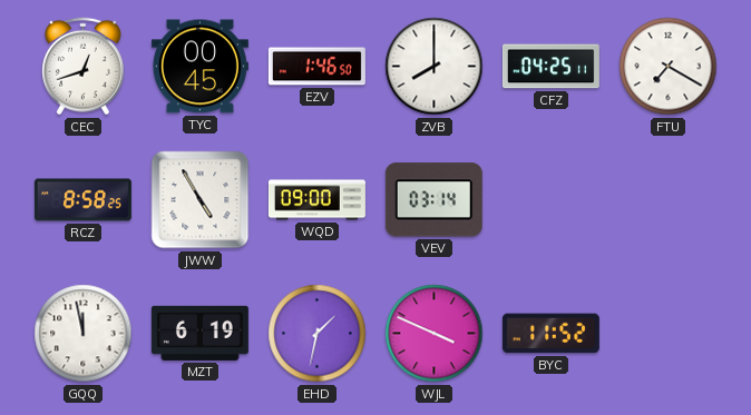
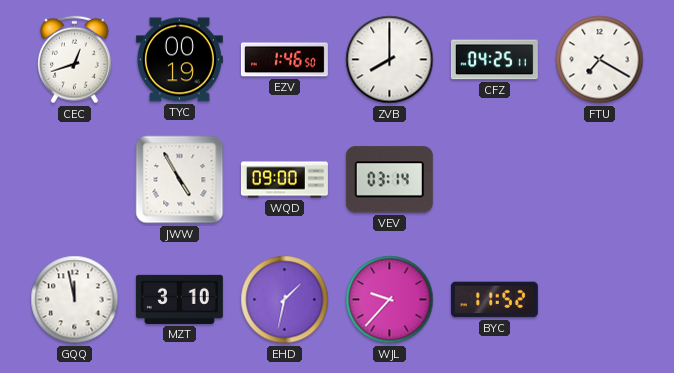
TYC: 00:45 -> 00:19 (179, 60)
RCZ: 8:58 -> none (82, 200)
MZT: 6:19 -> 3:10 (179, 299)
WJL: 3:49 -> 9:37 (390, 300)
